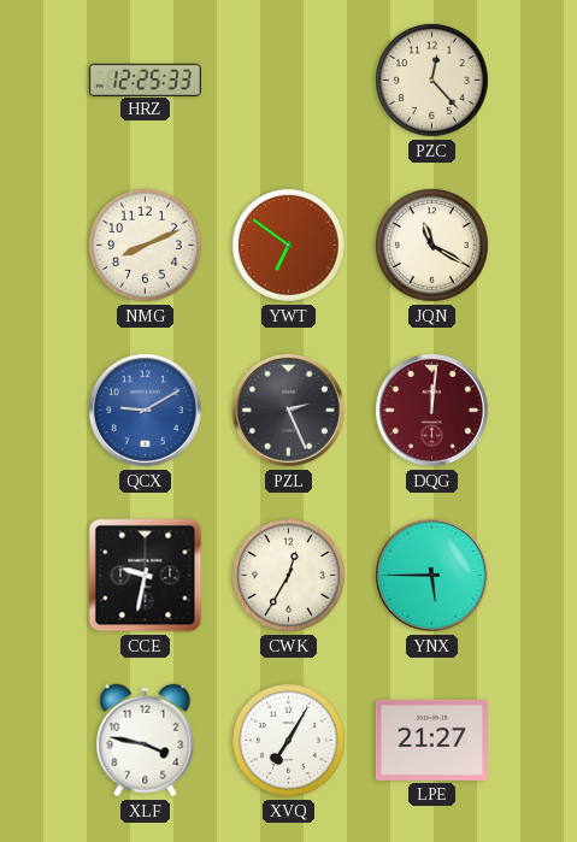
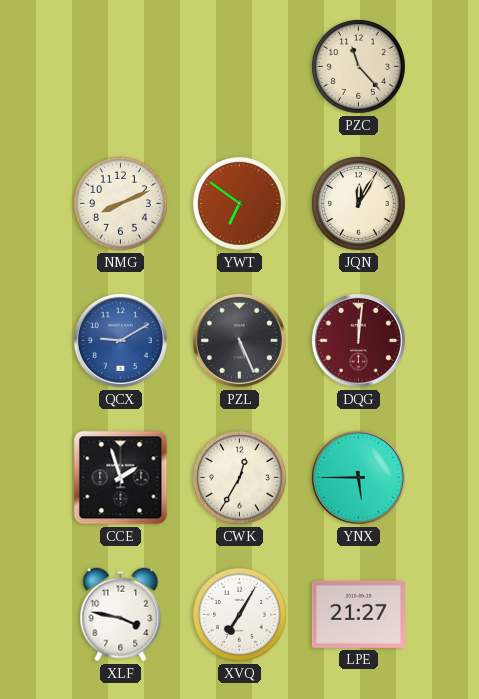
HRZ: 12:25 -> none (145, 80)
PZC: 12:23 -> 11:23 (359, 67)
JQN: 11:20 -> 12:05 (359, 204)
PZL: 2:26 -> 5:26 (239, 340)
CCE: 9:32 -> 1:57 (121, 478)
